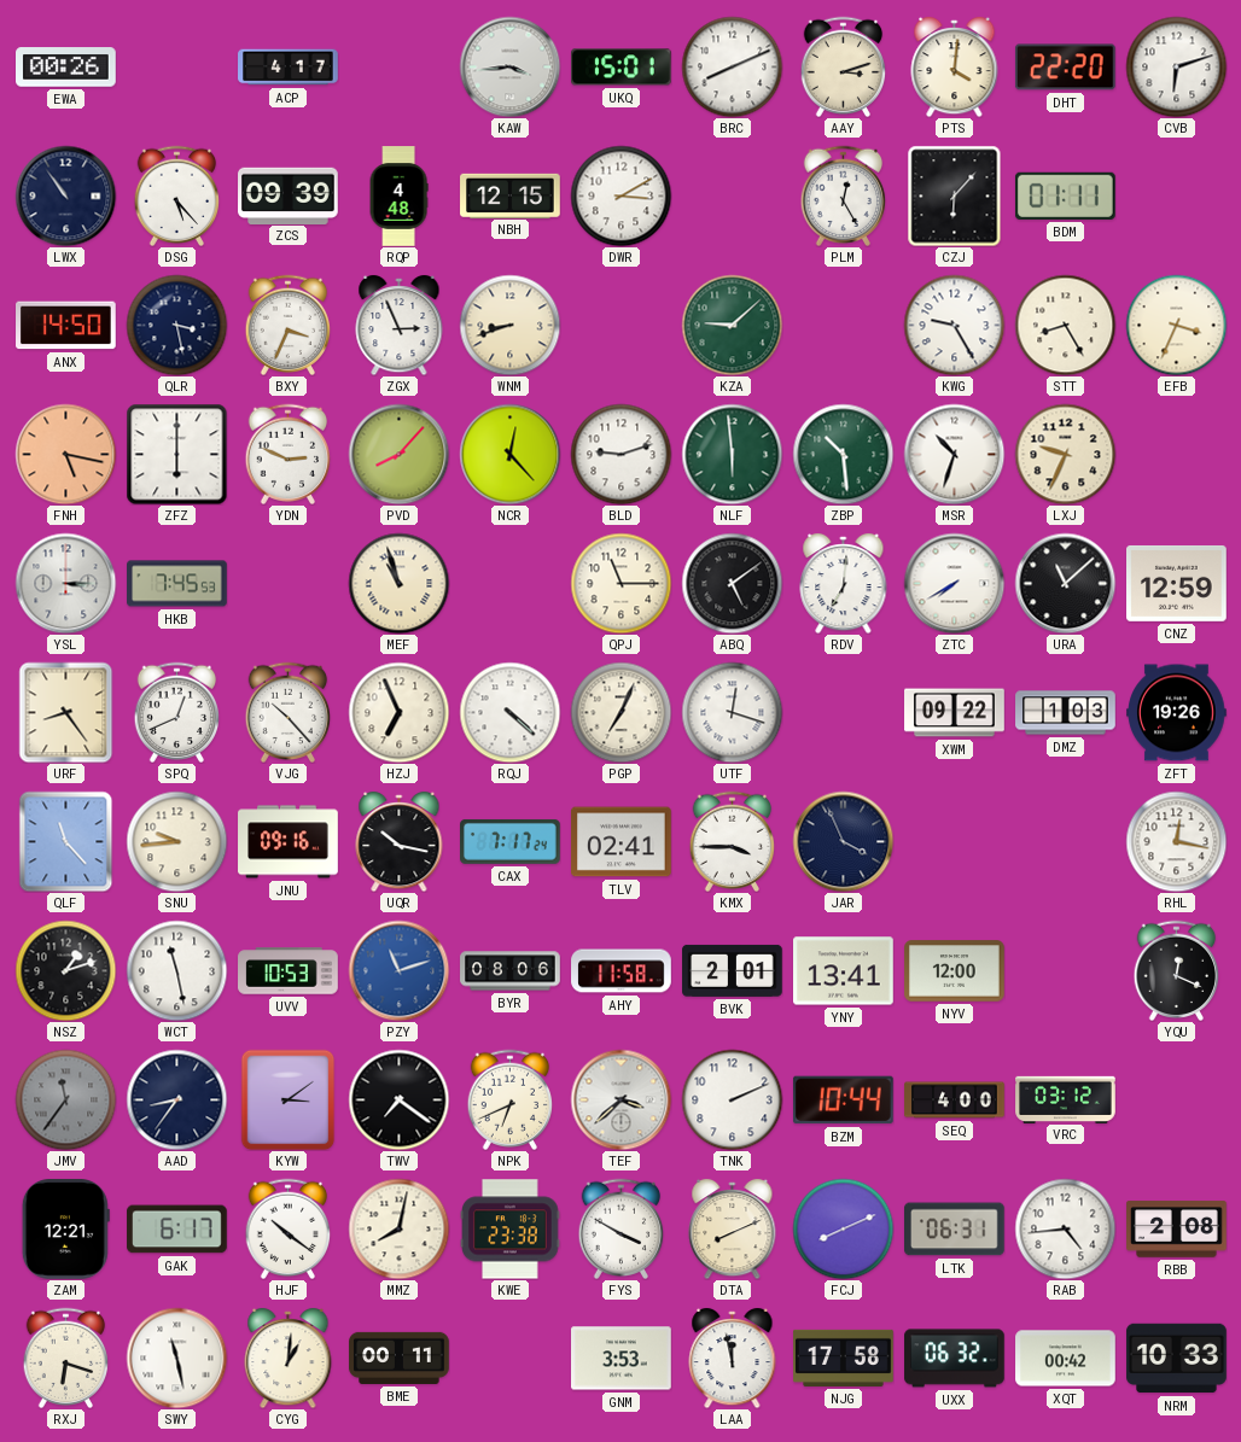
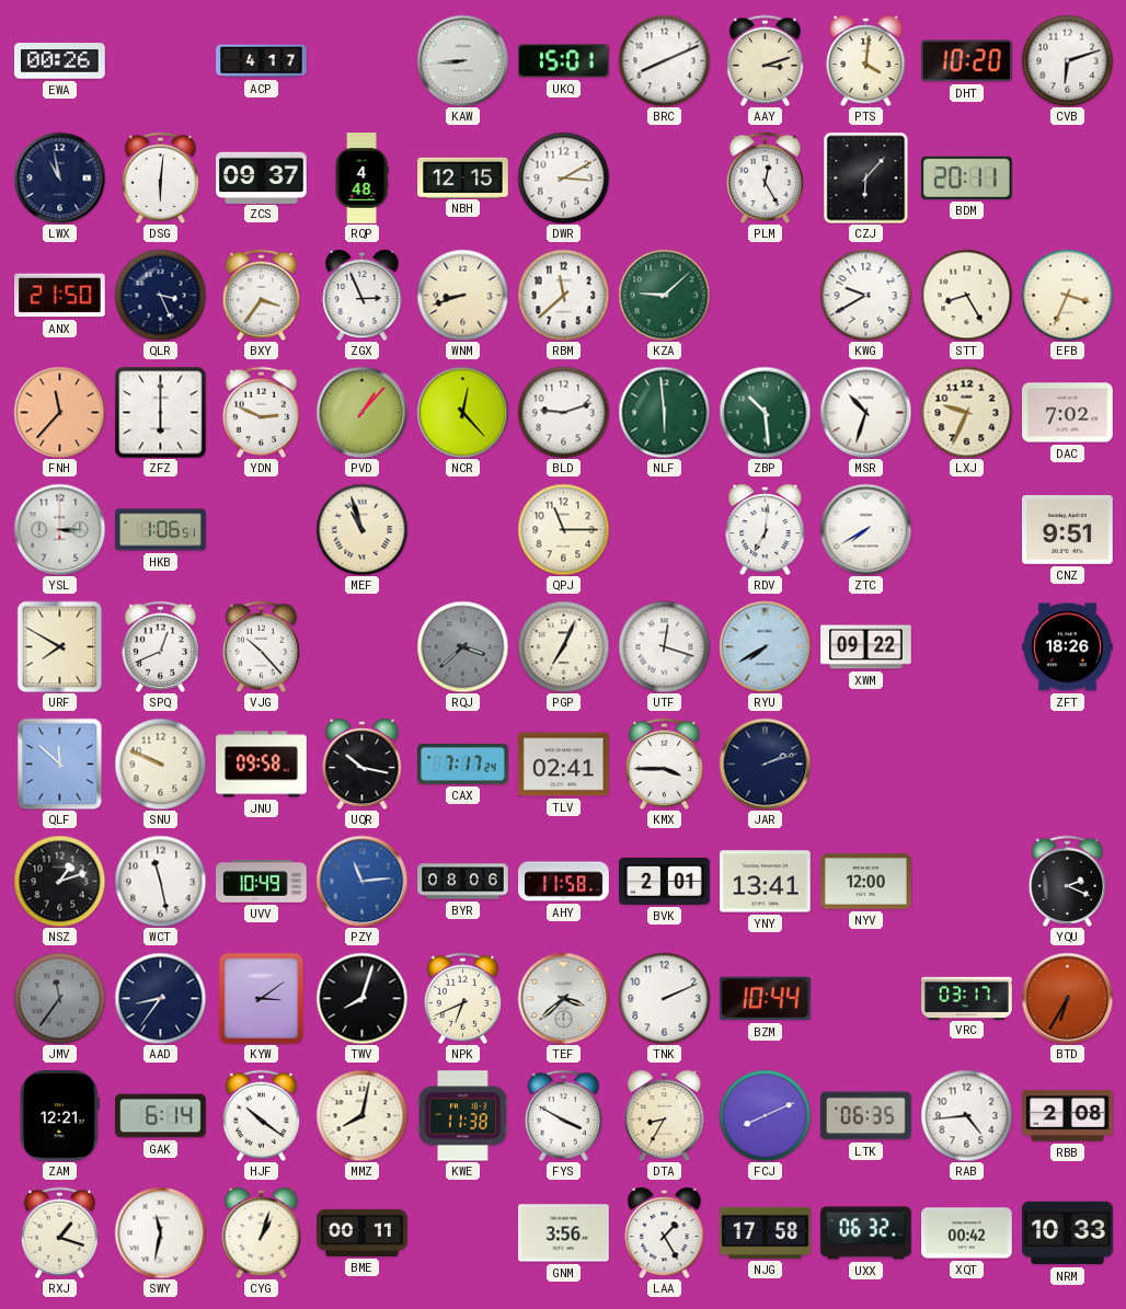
KAW: 3:44 -> 8:44 (462, 60)
DHT: 22:20 -> 10:20 (966, 61)
LWX: 10:54 -> 10:58 (59, 177)
DSG: 5:23 -> 6:01 (161, 177)
ZCS: 09:39 -> 09:37 (262, 177)
BDM: 01:11 -> 20:11 (966, 177)
ANX: 14:50 -> 21:50 (60, 296)
QLR: 3:28 -> 3:26 (160, 295)
BXY: 3:34 -> 3:36 (262, 295)
RBM: none -> 11:38 (563, 295)
KWG: 9:25 -> 9:40 (865, 295)
FNH: 5:17 -> 11:37 (59, 412)
PVD: 8:07 -> 1:07 (361, 412)
DAC: none -> 7:02 (1068, 413)
HKB: 7:45 -> 1:06 (161, 530)
ABQ: 5:09 -> none (732, 583)
URA: 11:08 -> none (1065, 583)
CNZ: 12:59 -> 9:51 (1068, 529)
URF: 8:24 -> 7:50 (60, 646)
HZJ: 6:56 -> none (398, 712)
RQJ: 4:22 -> 3:38 (462, 646)
RQJ dial: white -> grey (462, 646)
RYU: none -> 7:40 (765, 646)
DMZ: 1:03 -> none (1066, 713)
ZFT: 19:26 -> 18:26 (1068, 647)
QLF: 11:23 -> 11:52 (60, 763)
SNU: 9:44 -> 9:49 (160, 763)
JNU: 09:16 -> 09:58 (262, 765)
JAR: 3:56 -> 2:12 (765, 763)
RHL: 12:17 -> none (1176, 841)
UVV: 10:53 -> 10:49 (262, 882)
PZY: 11:12 -> 11:14 (361, 881)
YQU: 12:19 -> 2:19 (1068, 881)
TWV: 7:21 -> 8:03 (361, 998)
SEQ: 4:00 -> none (955, 1101)
VRC: 03:12 -> 03:17 (967, 998)
BTD: none -> 6:35 (1067, 998)
GAK: 6:17 -> 6:14 (161, 1116)
KWE: 23:38 -> 11:38 (463, 1116)
DTA: 8:11 -> 8:35 (665, 1115)
LTK: 06:31 -> 06:35 (866, 1116)
RXJ: 6:18 -> 1:18 (60, 1232)
SWY: 11:28 -> 11:32 (160, 1232)
CYG: 1:01 -> 1:03 (262, 1232)
GNM: 3:53 -> 3:56 (564, 1233)
LAA: 11:58 -> 1:25 (665, 1232)
